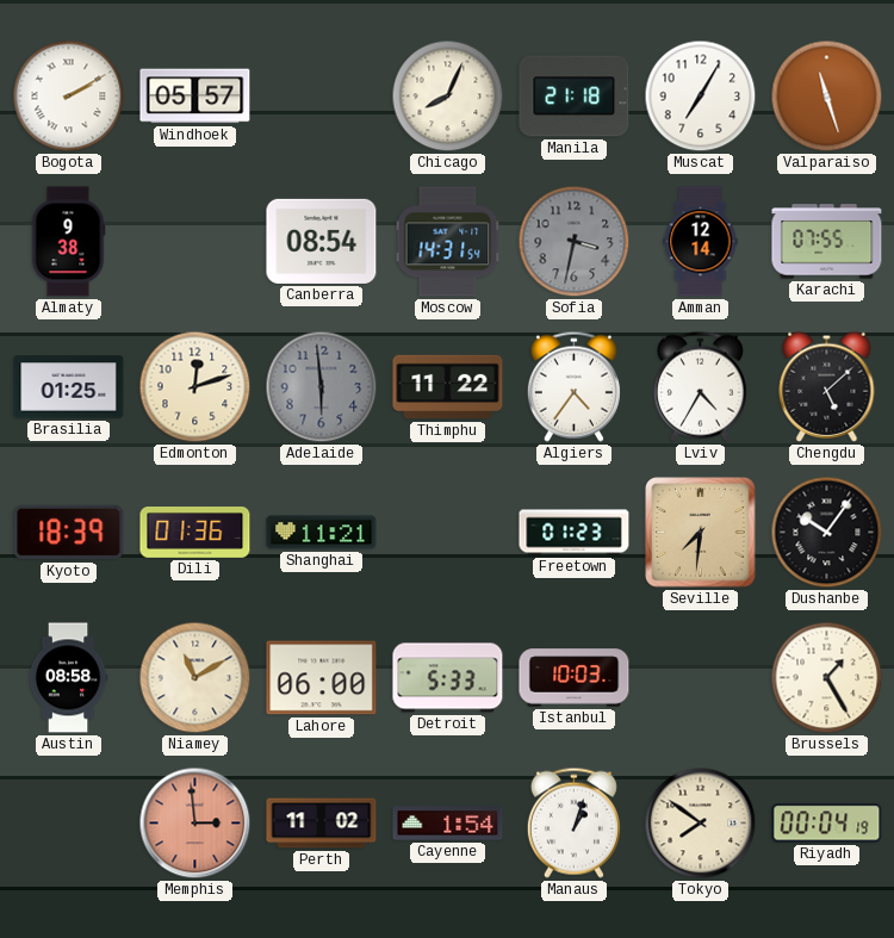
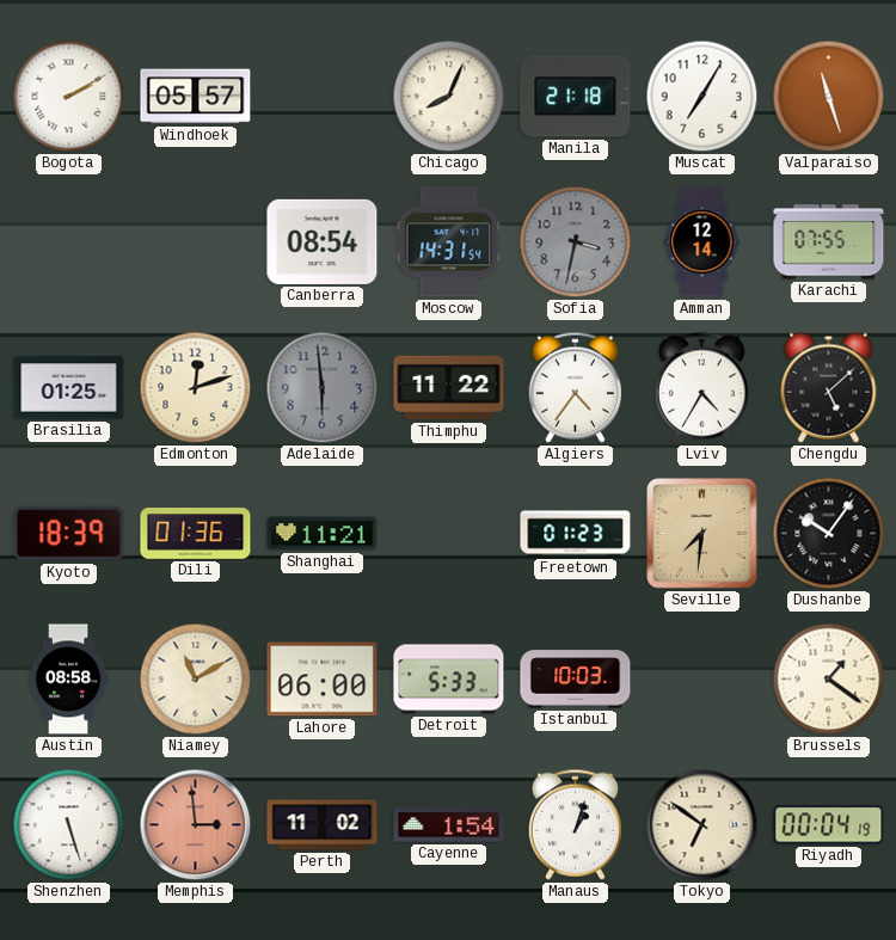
Almaty: 9:38 -> none (68, 242)
Brussels: 1:25 -> 1:21 (829, 680)
Shenzhen: none -> 5:27 (69, 825)
Tokyo: 7:51 -> 6:51 (702, 825)
